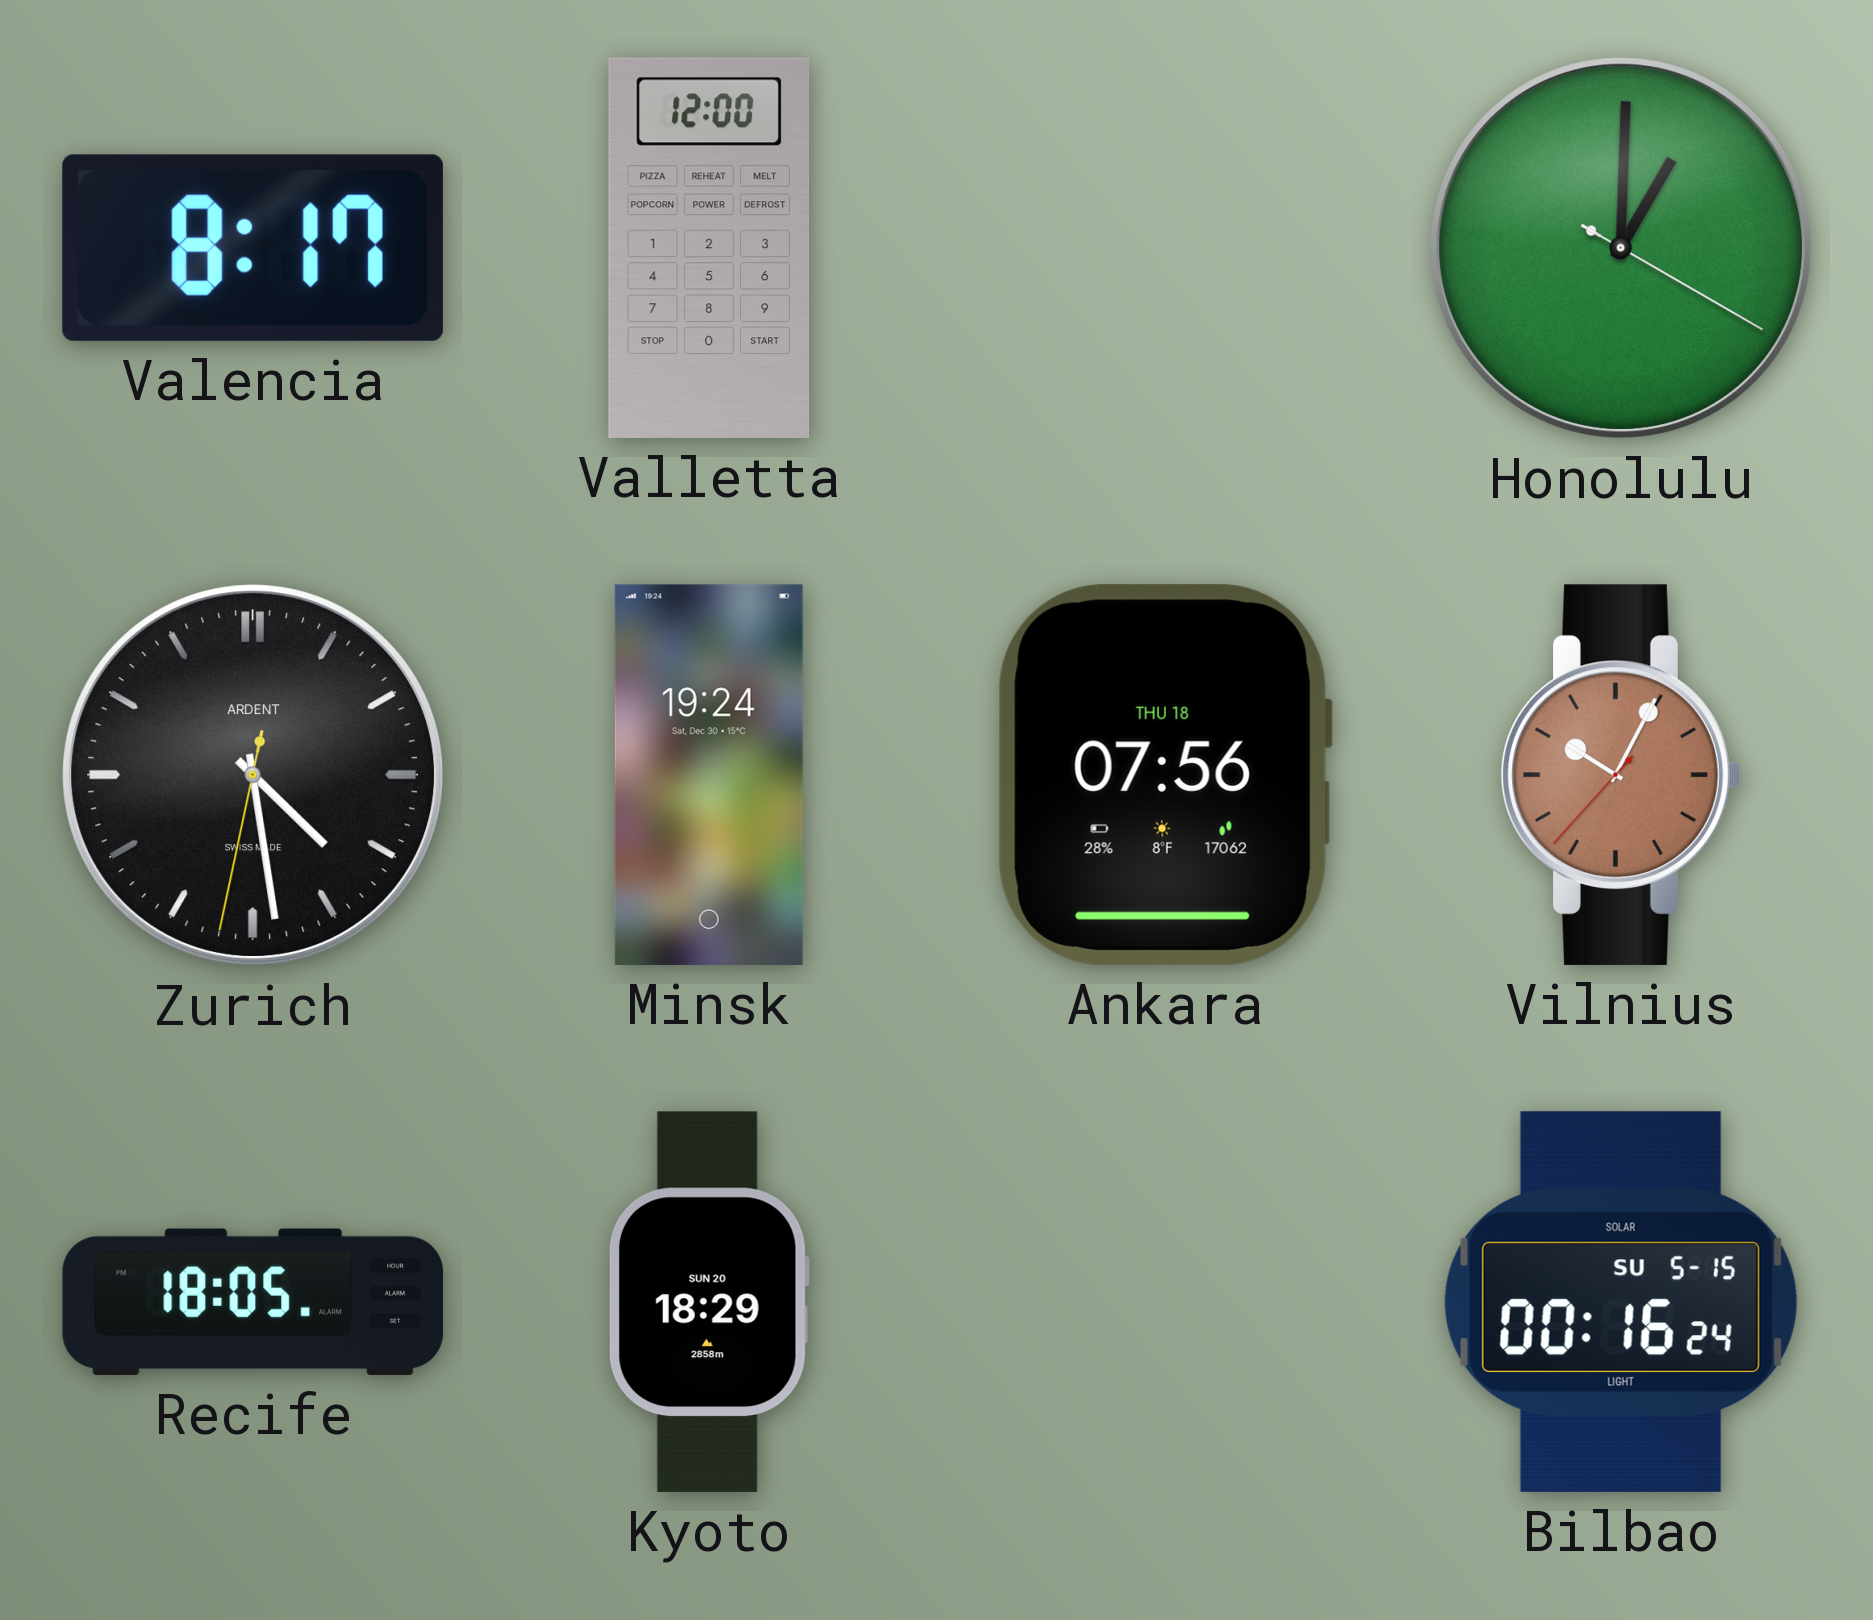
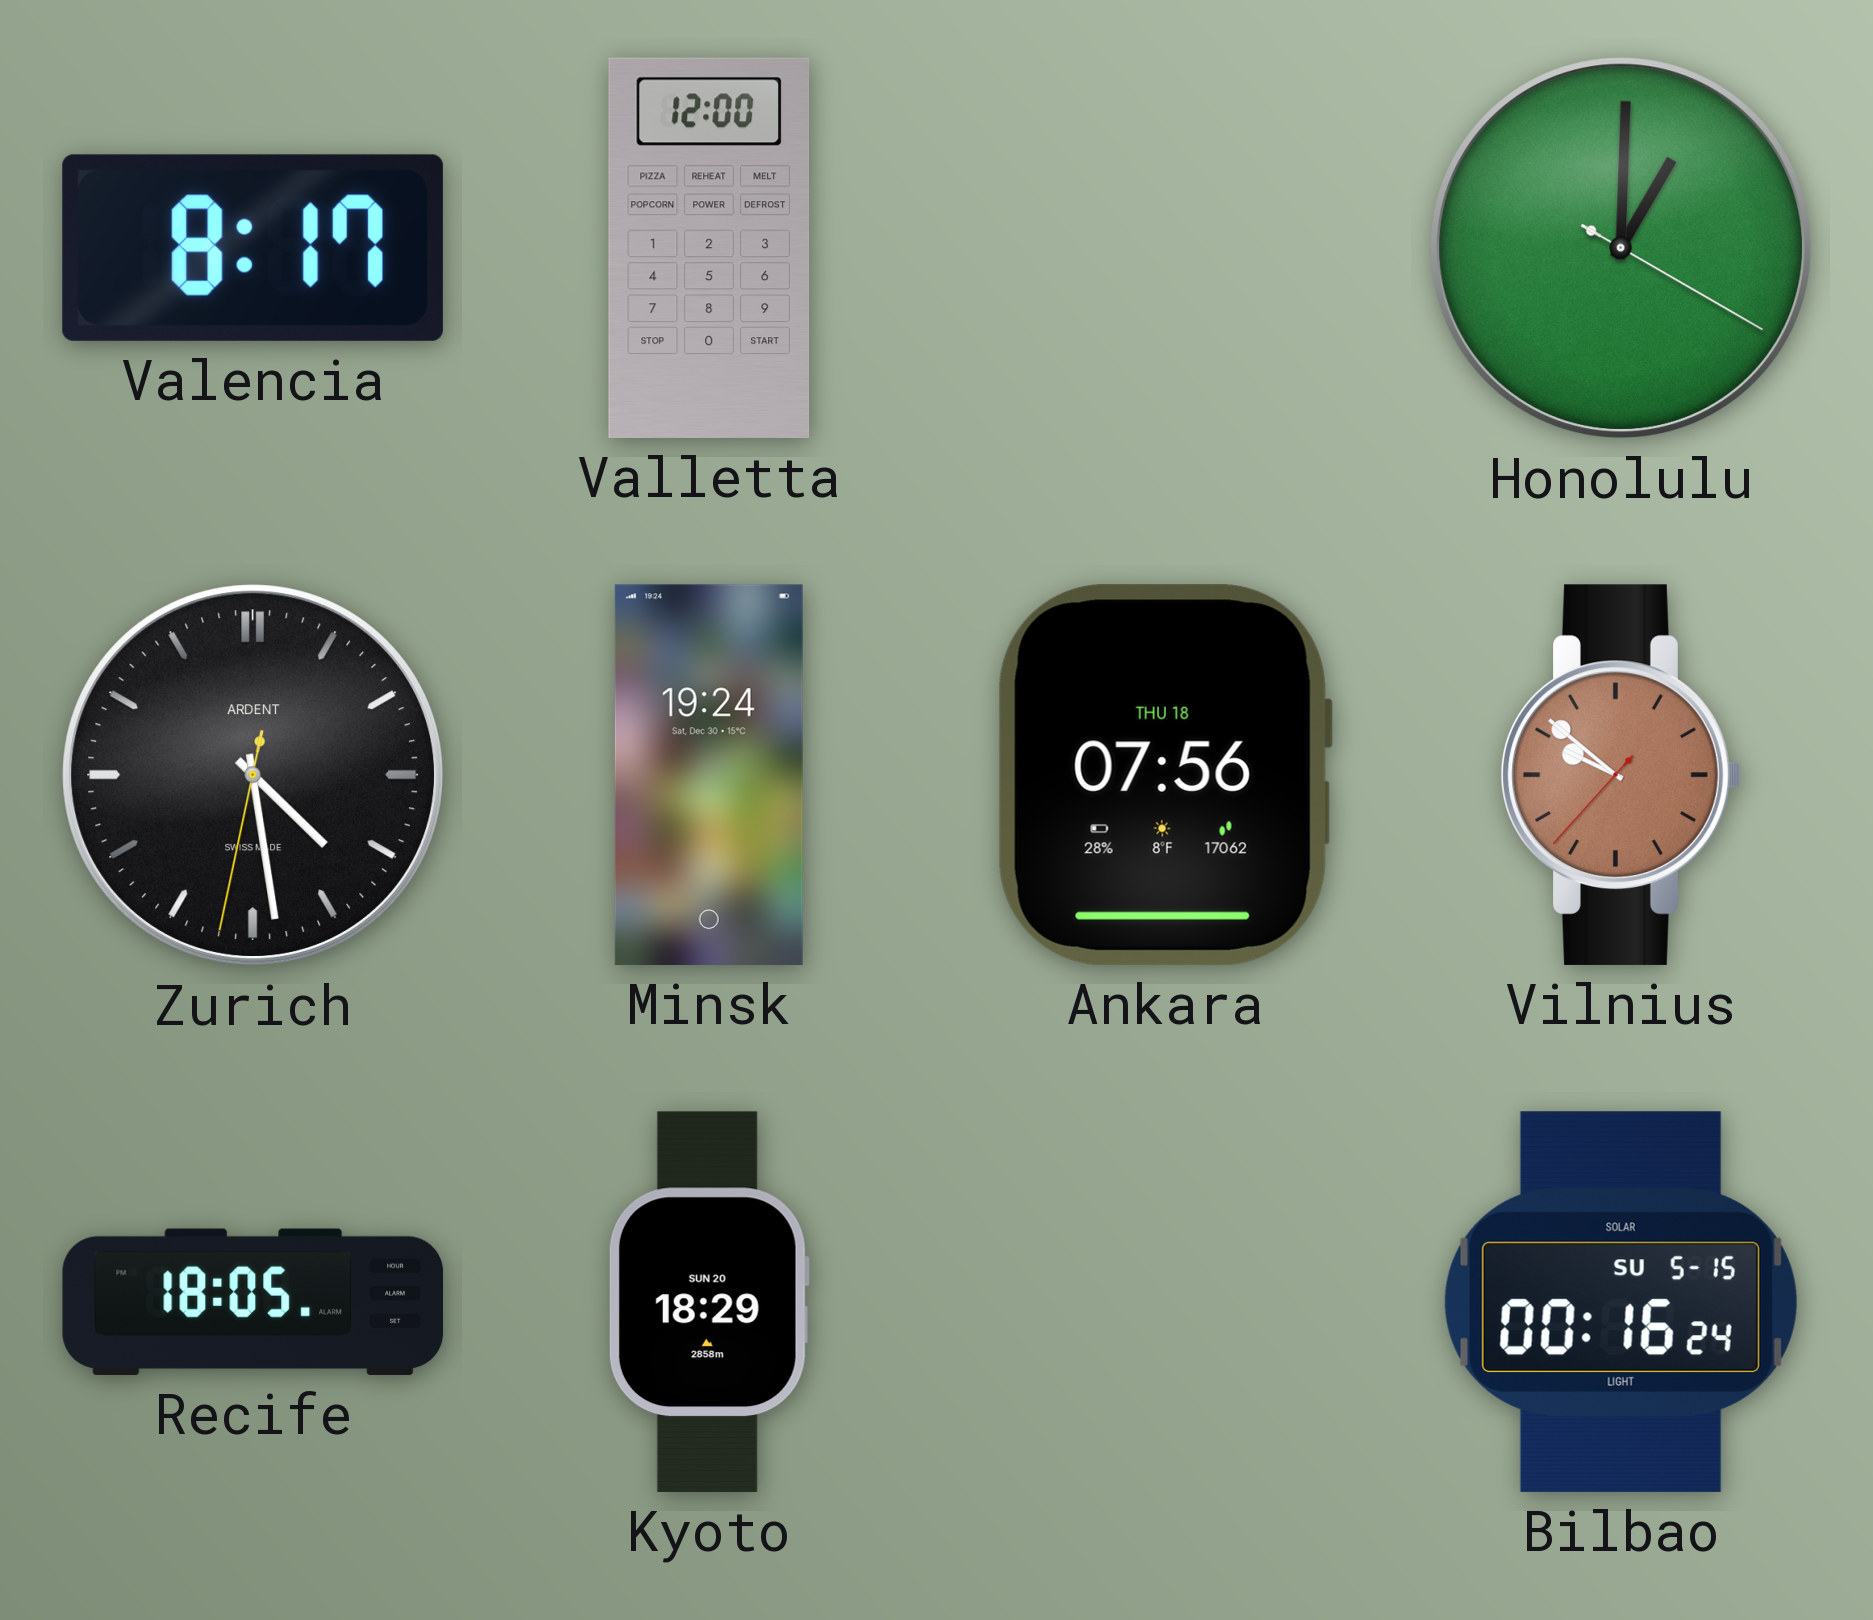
Vilnius: 10:04 -> 9:51 (1621, 775)
